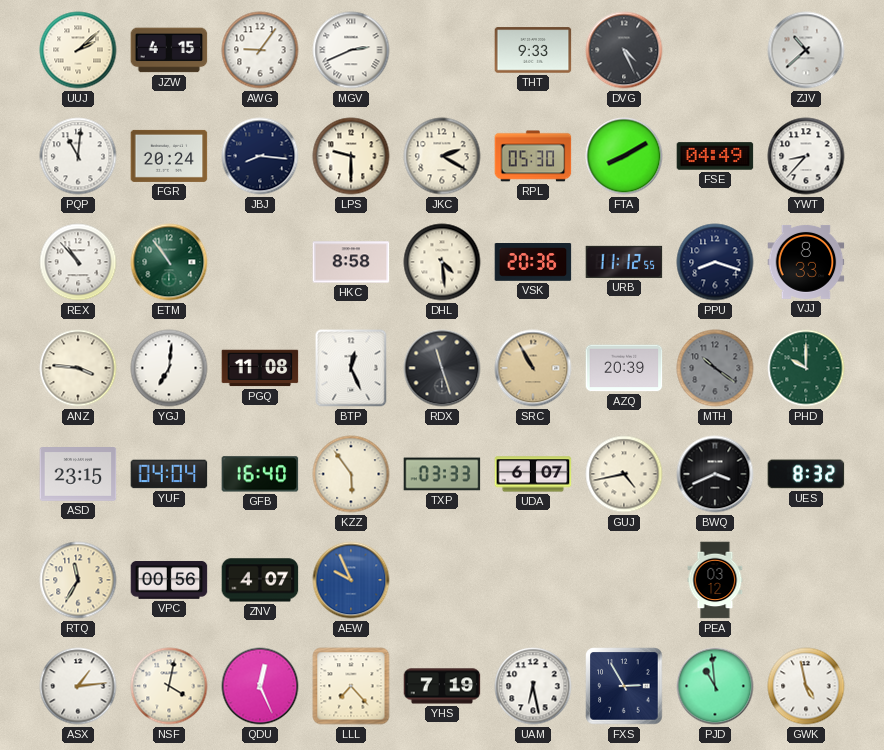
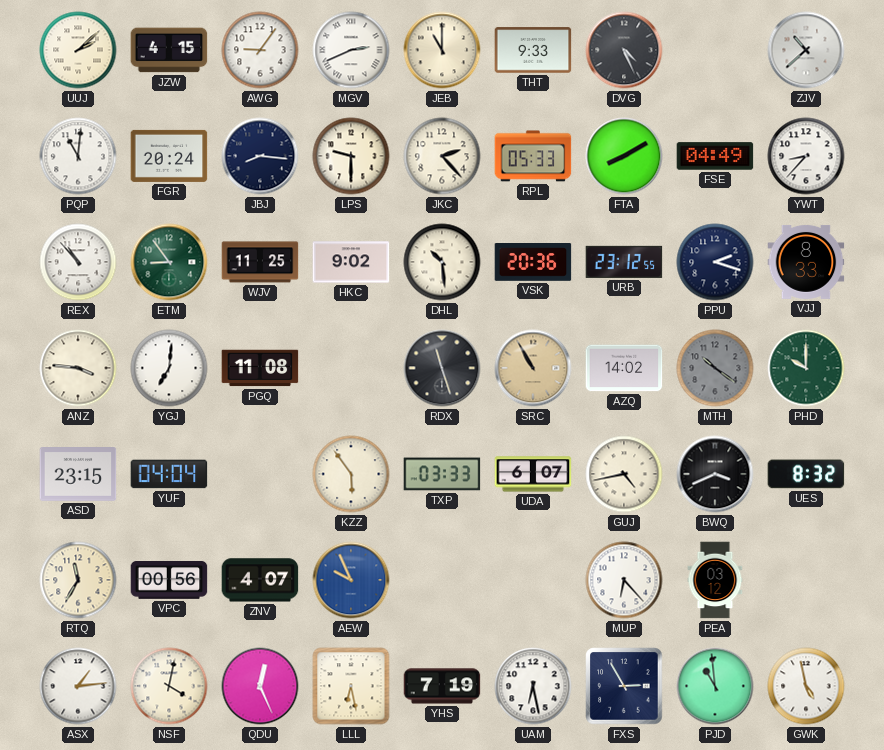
JEB: none -> 11:00 (442, 50)
JKC: 2:20 -> 2:23 (442, 156)
RPL: 05:30 -> 05:33 (533, 156)
ETM: 10:54 -> 8:54 (169, 262)
WJV: none -> 11:25 (260, 262)
HKC: 8:58 -> 9:02 (351, 262)
DHL: 4:29 -> 10:29 (442, 262)
URB: 11:12 -> 23:12 (624, 262)
PPU: 8:18 -> 2:18 (715, 262)
BTP: 12:26 -> none (351, 368)
AZQ: 20:39 -> 14:02 (624, 368)
GFB: 16:40 -> none (260, 474)
MUP: none -> 6:23 (624, 580)
LLL: 7:23 -> 6:28 (351, 686)
